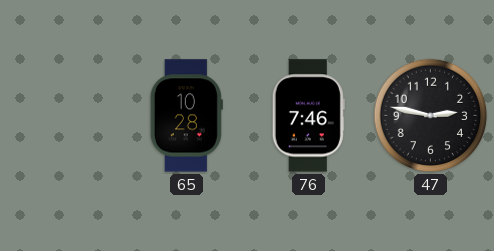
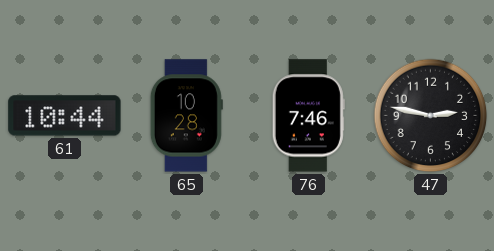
61: none -> 10:44 (65, 116)
